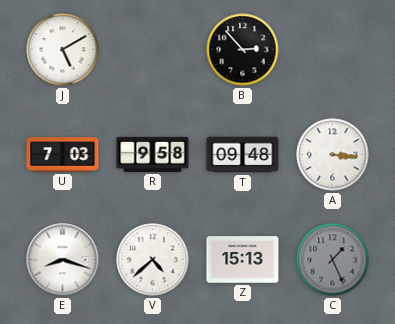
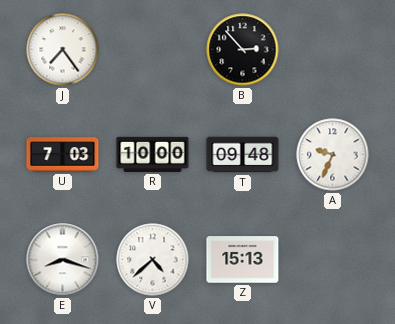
J: 5:10 -> 7:24 (63, 50)
R: 9:58 -> 10:00 (153, 154)
A: 3:16 -> 9:34 (333, 155)
C: 1:26 -> none (333, 260)
